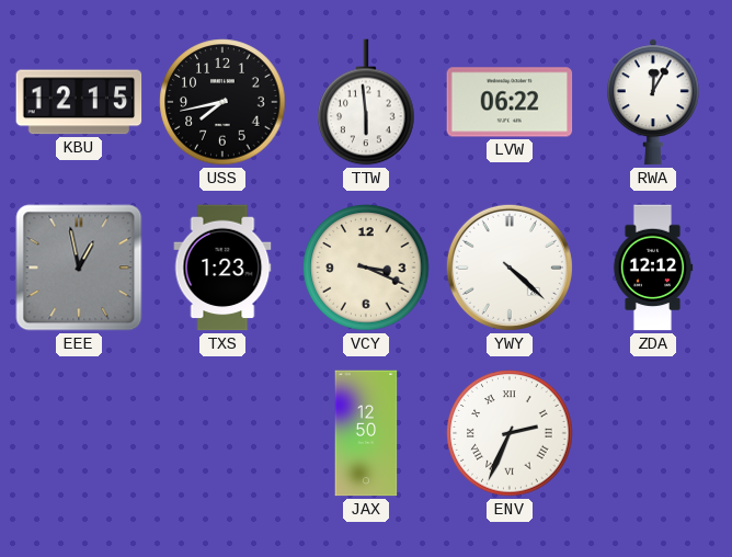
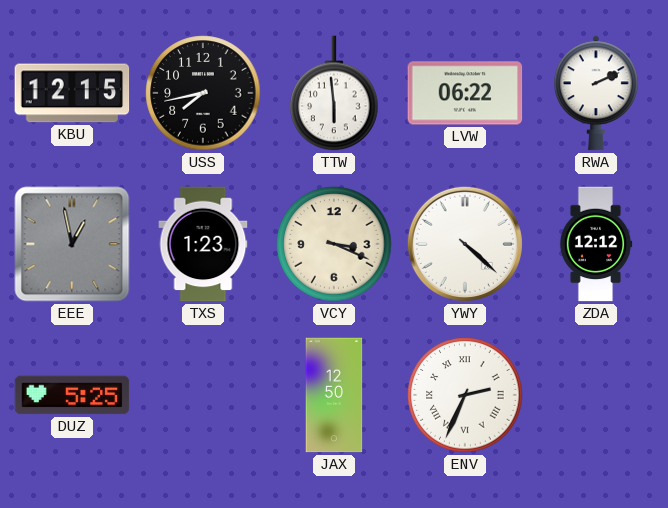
RWA: 12:05 -> 2:11 (596, 93)
DUZ: none -> 5:25 (72, 395)
